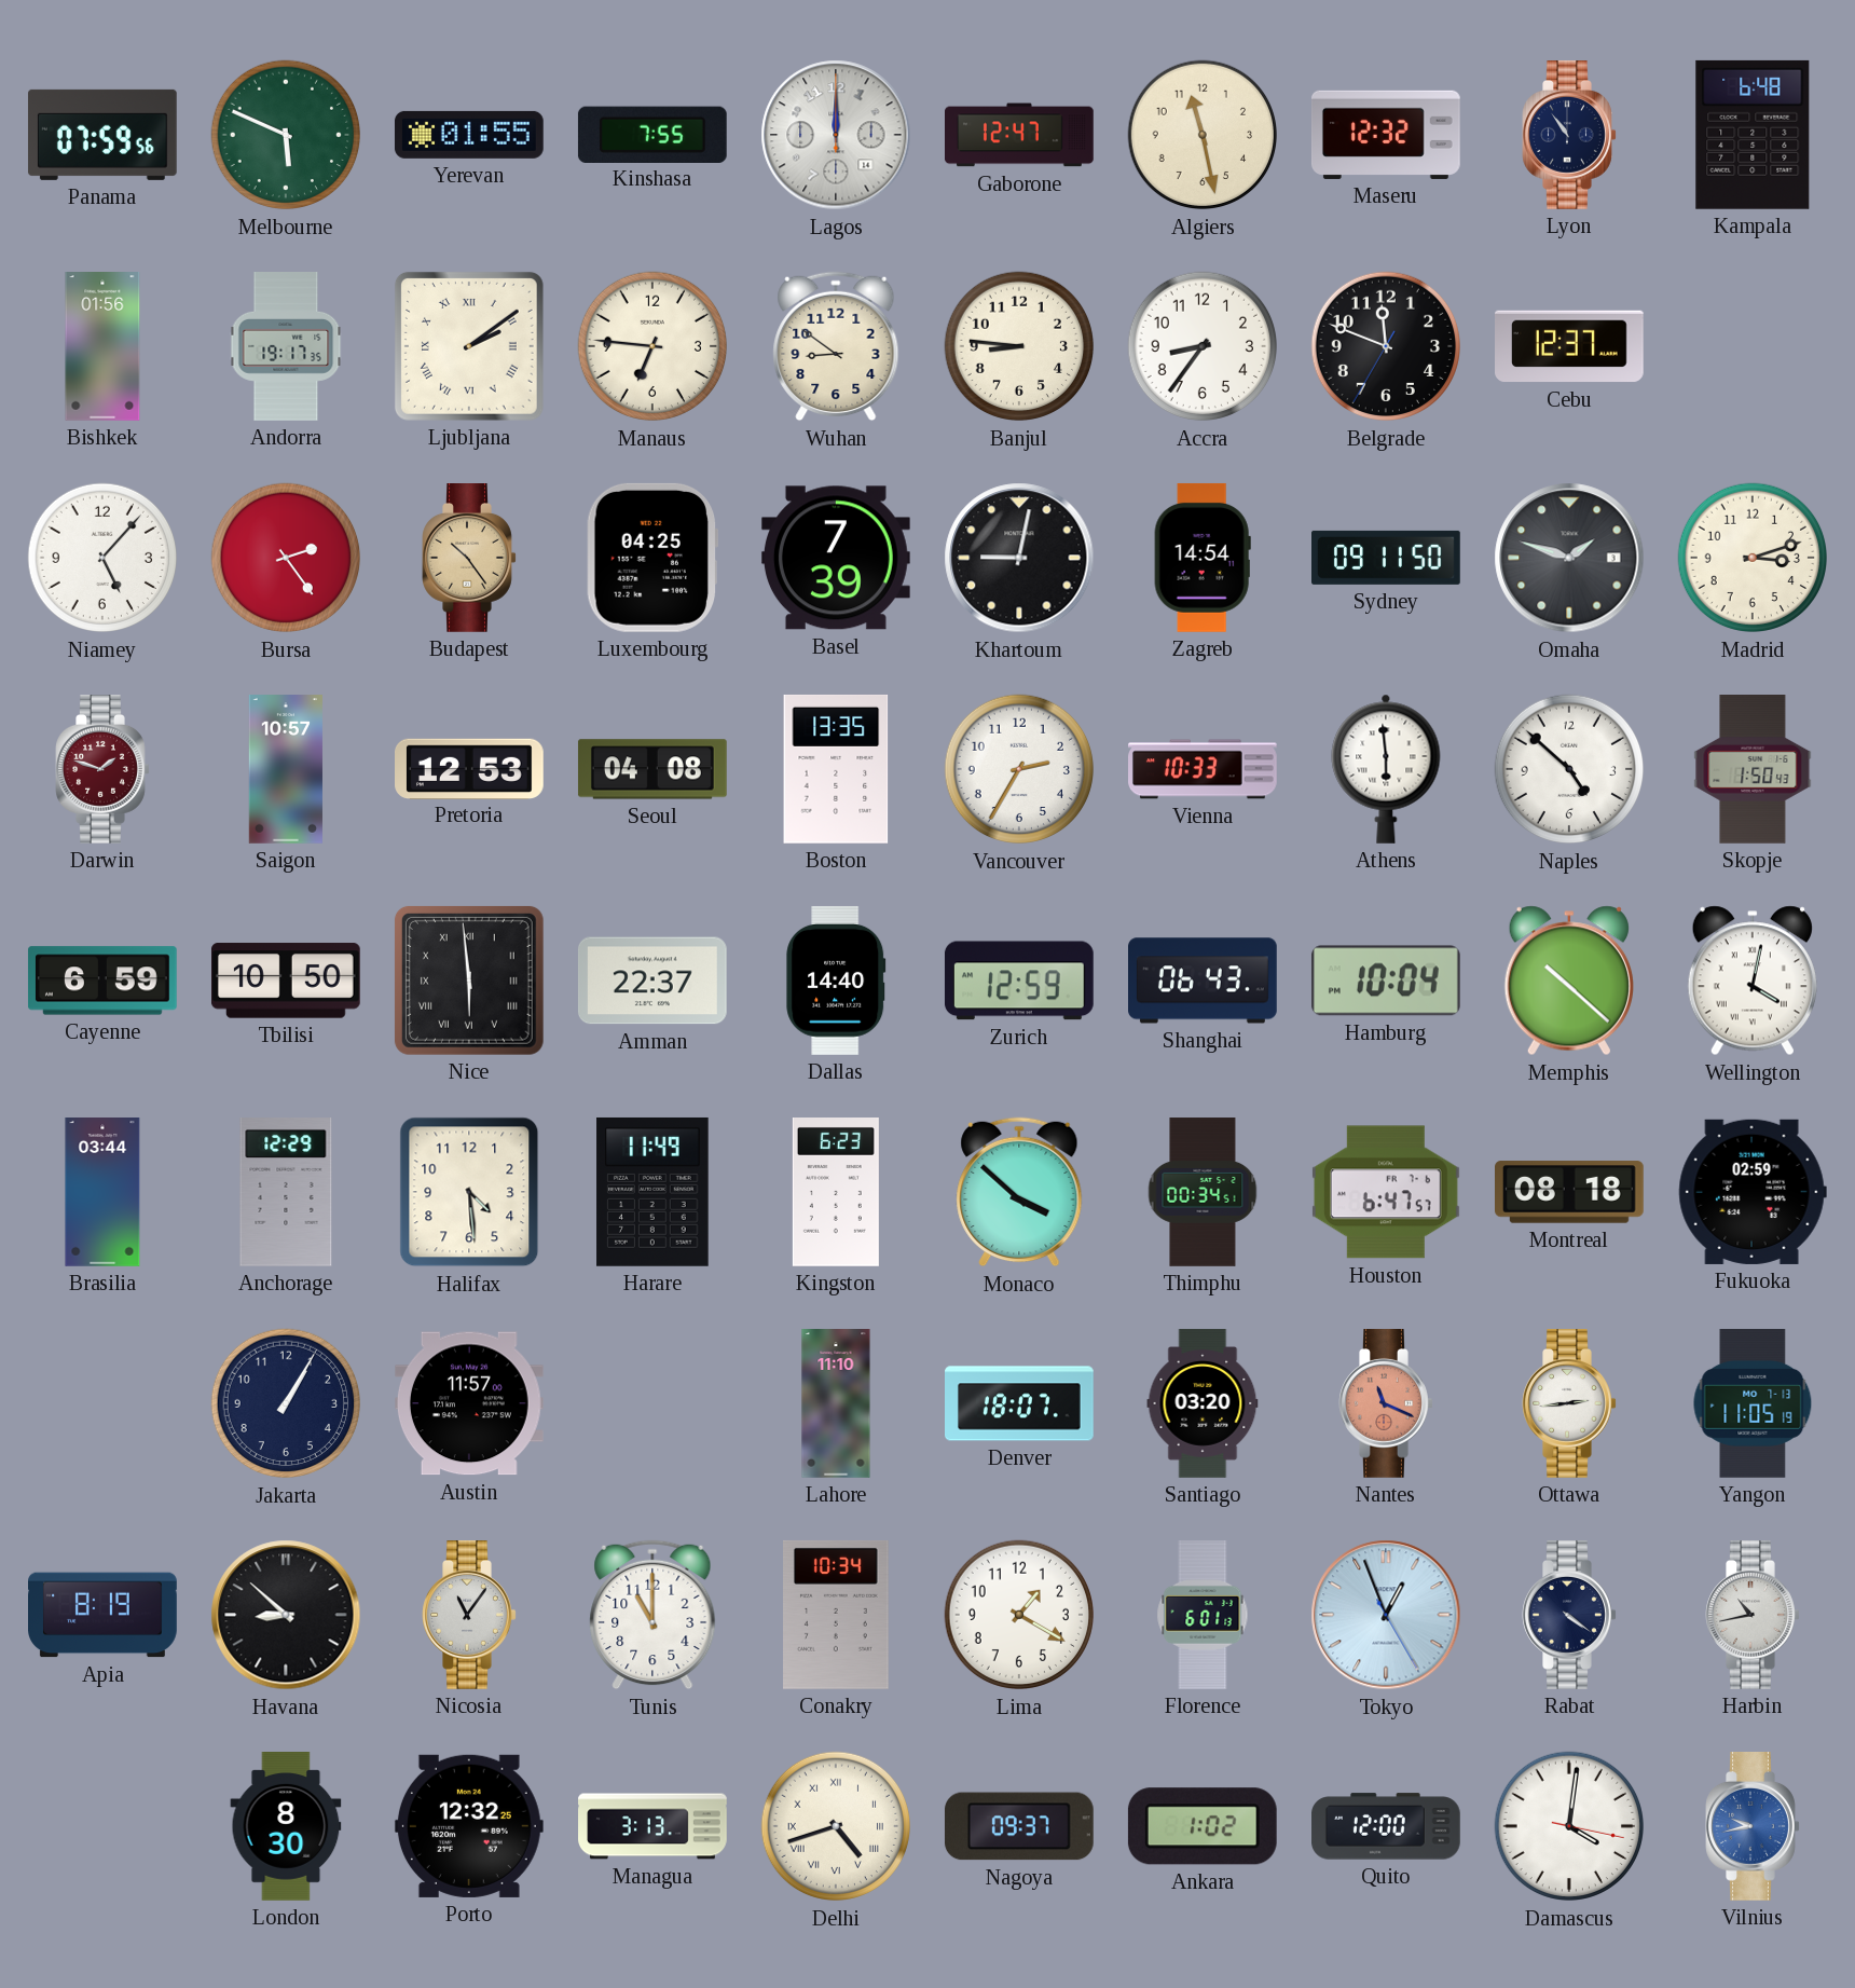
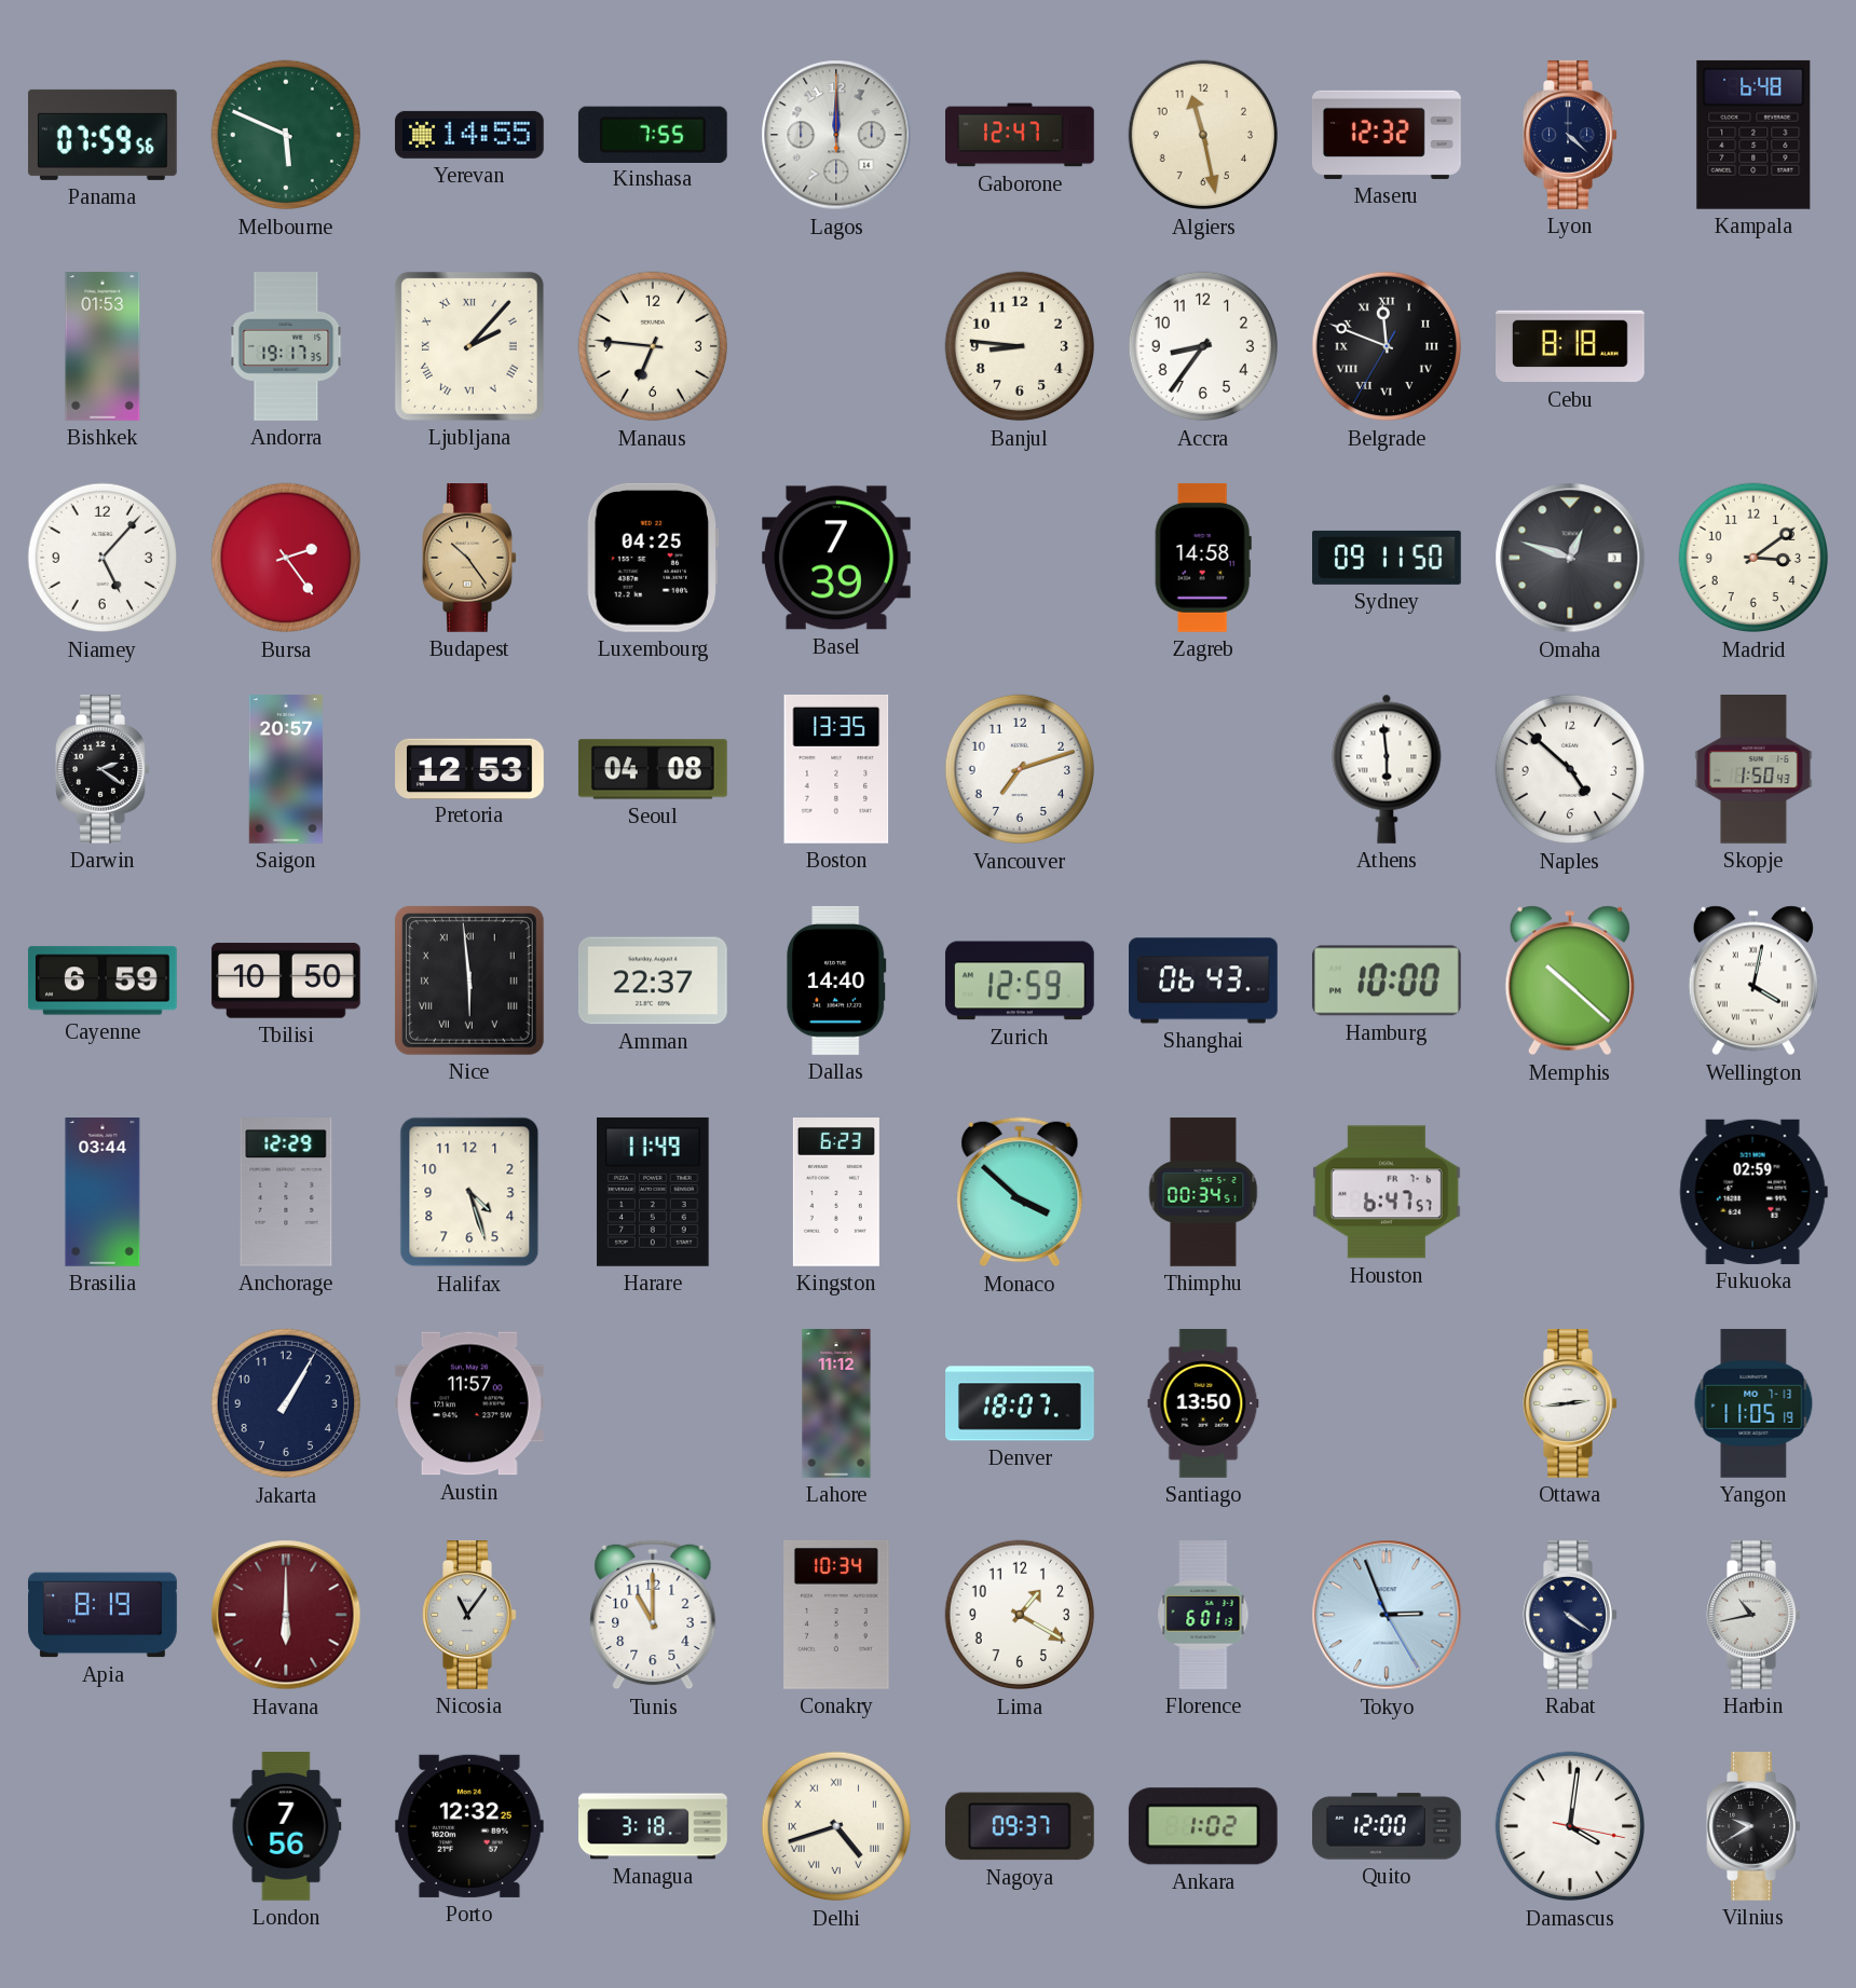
Yerevan: 01:55 -> 14:55 (469, 135)
Lyon: 10:54 -> 4:22 (1570, 136)
Bishkek: 01:56 -> 01:53 (103, 347)
Ljubljana: 2:09 -> 2:07 (469, 346)
Wuhan: 8:51 -> none (836, 346)
Belgrade numerals: Arabic -> Roman (1387, 346)
Cebu: 12:37 -> 8:18 (1571, 346)
Khartoum: 9:02 -> none (1019, 558)
Zagreb: 14:54 -> 14:58 (1203, 558)
Omaha: 1:48 -> 12:48 (1570, 558)
Madrid: 3:12 -> 3:09 (1753, 558)
Darwin: 1:48 -> 2:21 (103, 770)
Darwin dial: burgundy -> black (103, 770)
Saigon: 10:57 -> 20:57 (285, 770)
Vancouver: 2:35 -> 7:12 (1020, 769)
Vienna: 10:33 -> none (1204, 769)
Hamburg: 10:04 -> 10:00 (1387, 981)
Halifax: 4:29 -> 4:27 (469, 1192)
Montreal: 08:18 -> none (1570, 1192)
Lahore: 11:10 -> 11:12 (836, 1403)
Santiago: 03:20 -> 13:50 (1203, 1403)
Nantes: 11:19 -> none (1386, 1404)
Havana: 8:52 -> 6:00 (286, 1615)
Havana dial: black -> burgundy (286, 1615)
Tokyo: 12:56 -> 2:56 (1387, 1615)
London: 8:30 -> 7:56 (286, 1827)
Managua: 3:13 -> 3:18 (653, 1826)
Vilnius: 9:43 -> 9:40 (1753, 1827)
Vilnius dial: blue -> black (1753, 1827)
